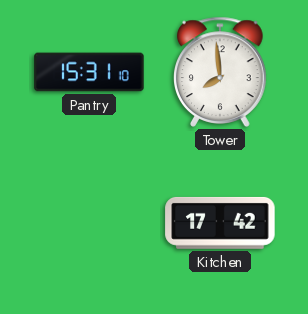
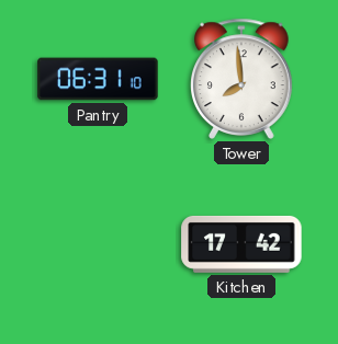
Pantry: 15:31 -> 06:31 (98, 79)
